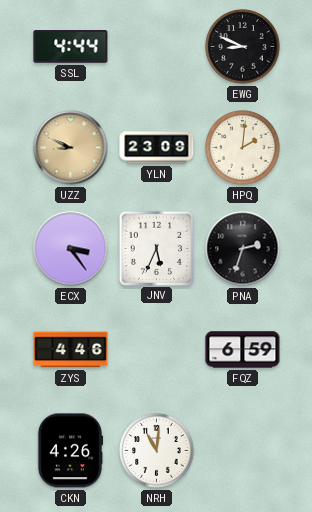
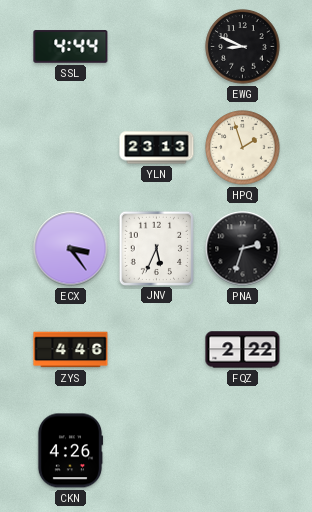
UZZ: 8:49 -> none (71, 148)
YLN: 23:09 -> 23:13 (157, 148)
HPQ: 2:01 -> 1:57 (243, 148)
FQZ: 6:59 -> 2:22 (243, 350)
NRH: 11:01 -> none (157, 451)
